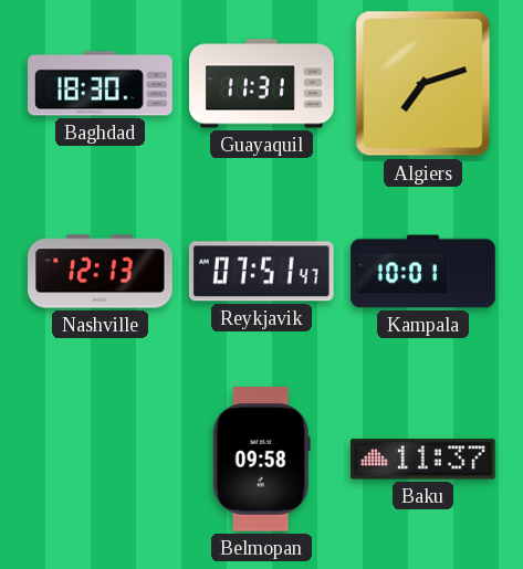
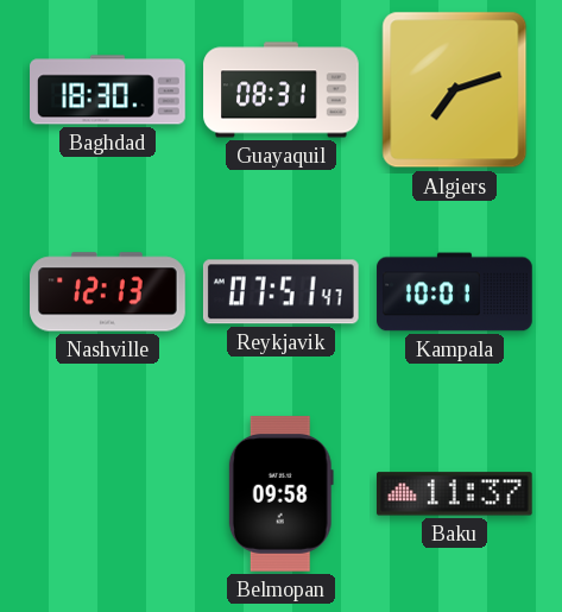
Guayaquil: 11:31 -> 08:31 (282, 90)
